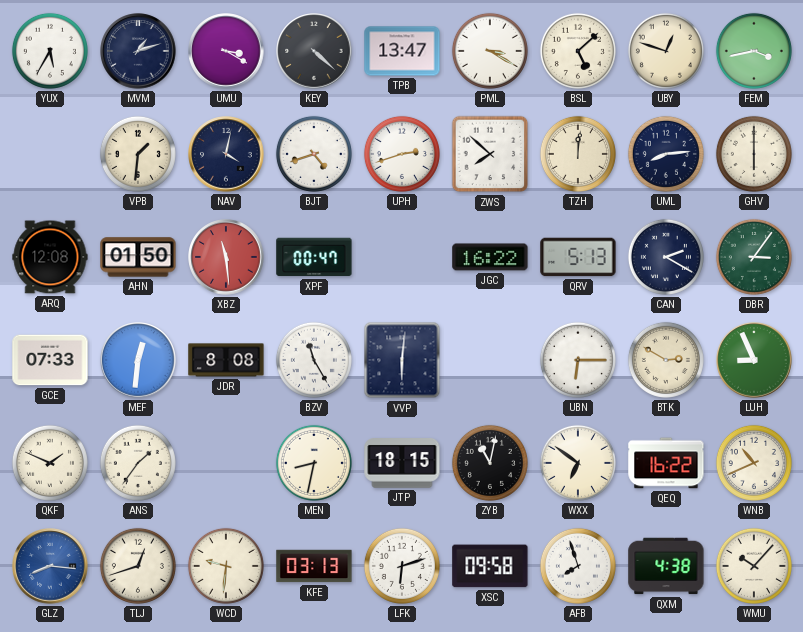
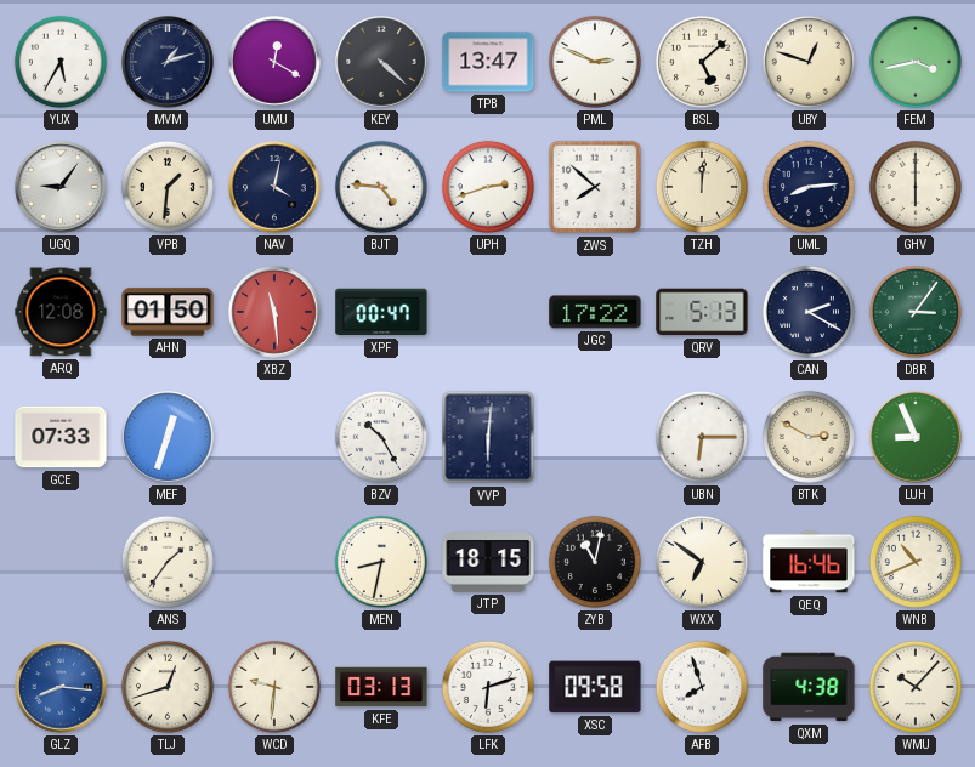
UMU: 3:20 -> 12:20 (274, 62)
PML: 3:20 -> 2:49 (595, 62)
UGQ: none -> 9:06 (61, 187)
BJT: 4:42 -> 4:46 (381, 187)
JGC: 16:22 -> 17:22 (595, 312)
MEF: 12:31 -> 12:33 (168, 437)
JDR: 8:08 -> none (226, 360)
BZV: 11:25 -> 10:25 (381, 437)
QKF: 1:49 -> none (50, 463)
QEQ: 16:22 -> 16:46 (809, 562)
